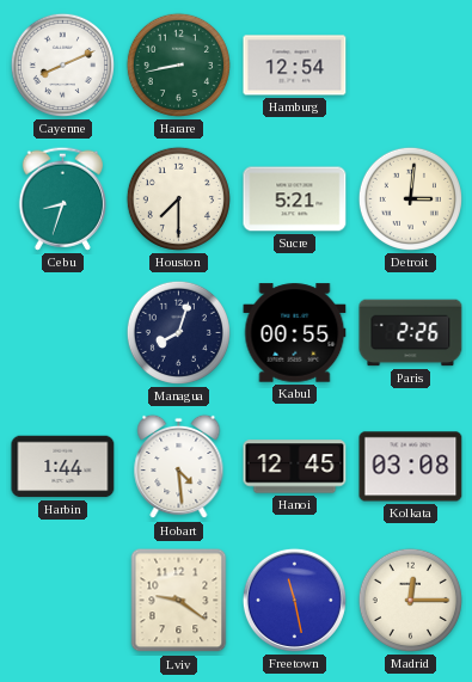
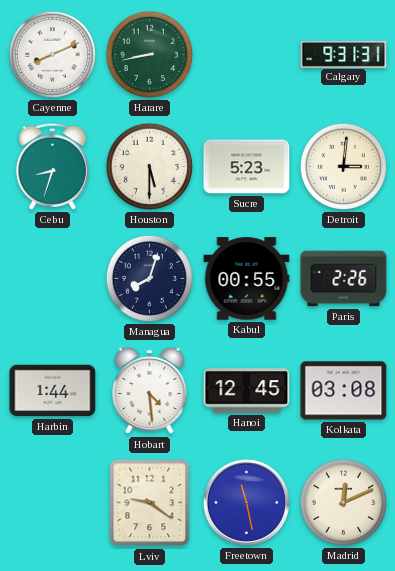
Hamburg: 12:54 -> none (295, 66)
Calgary: none -> 9:31 (344, 54)
Houston: 7:30 -> 5:30 (149, 166)
Sucre: 5:21 -> 5:23 (247, 167)
Madrid: 12:15 -> 12:11 (343, 502)
